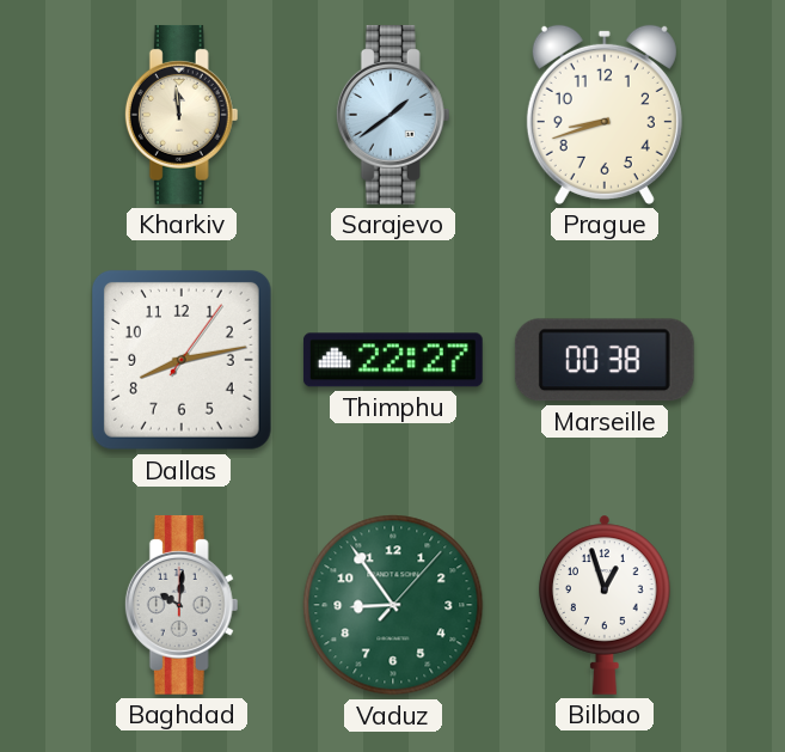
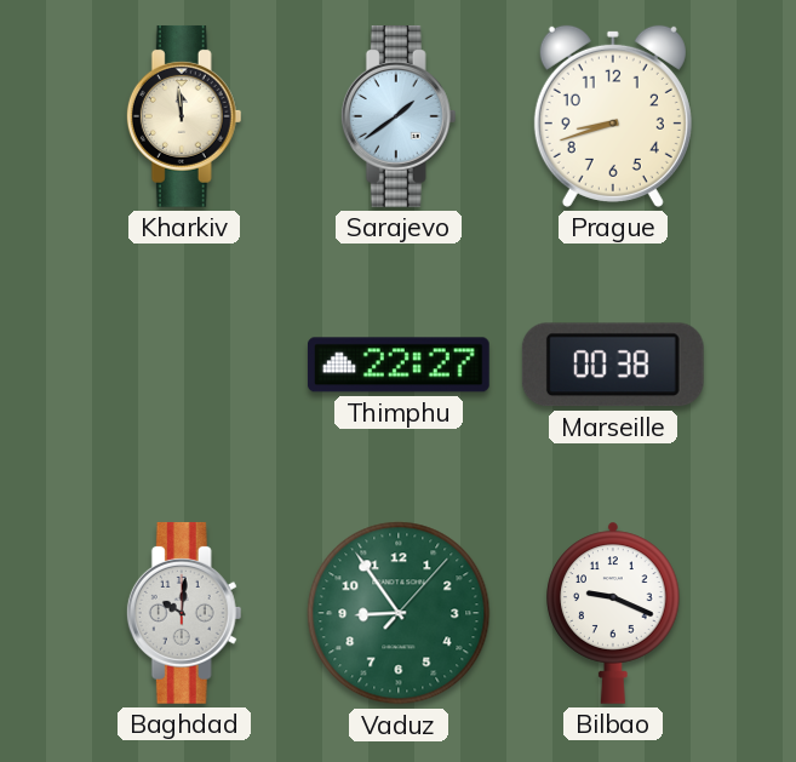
Dallas: 8:13 -> none (182, 360)
Bilbao: 12:57 -> 9:19 (613, 613)
